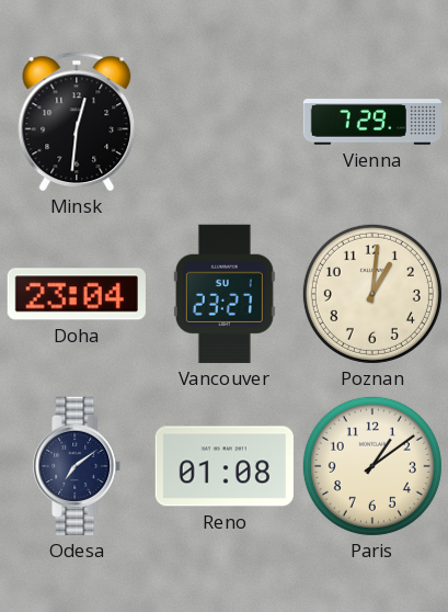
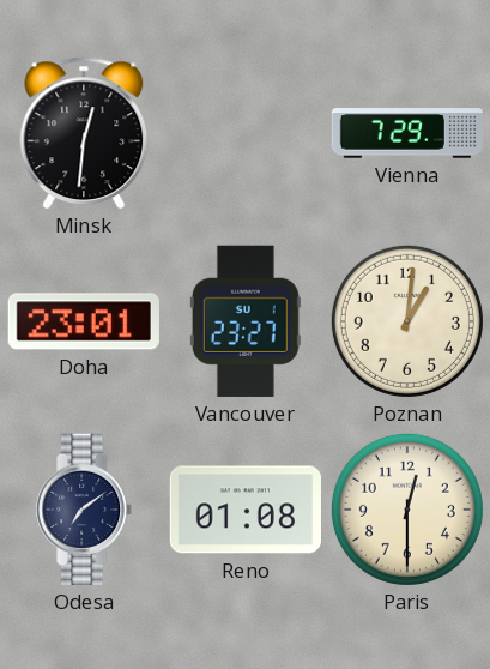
Doha: 23:04 -> 23:01 (84, 321)
Paris: 1:09 -> 12:30 (407, 510)
